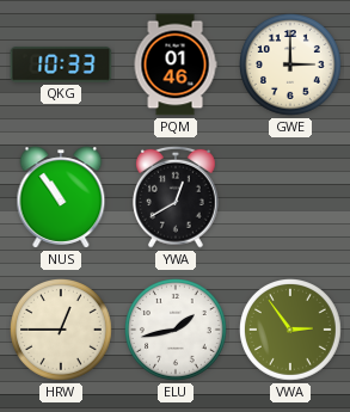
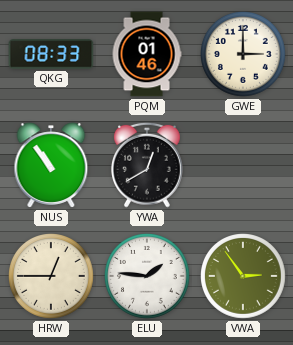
QKG: 10:33 -> 08:33 (51, 54)
ELU: 1:43 -> 1:46 (148, 277)
